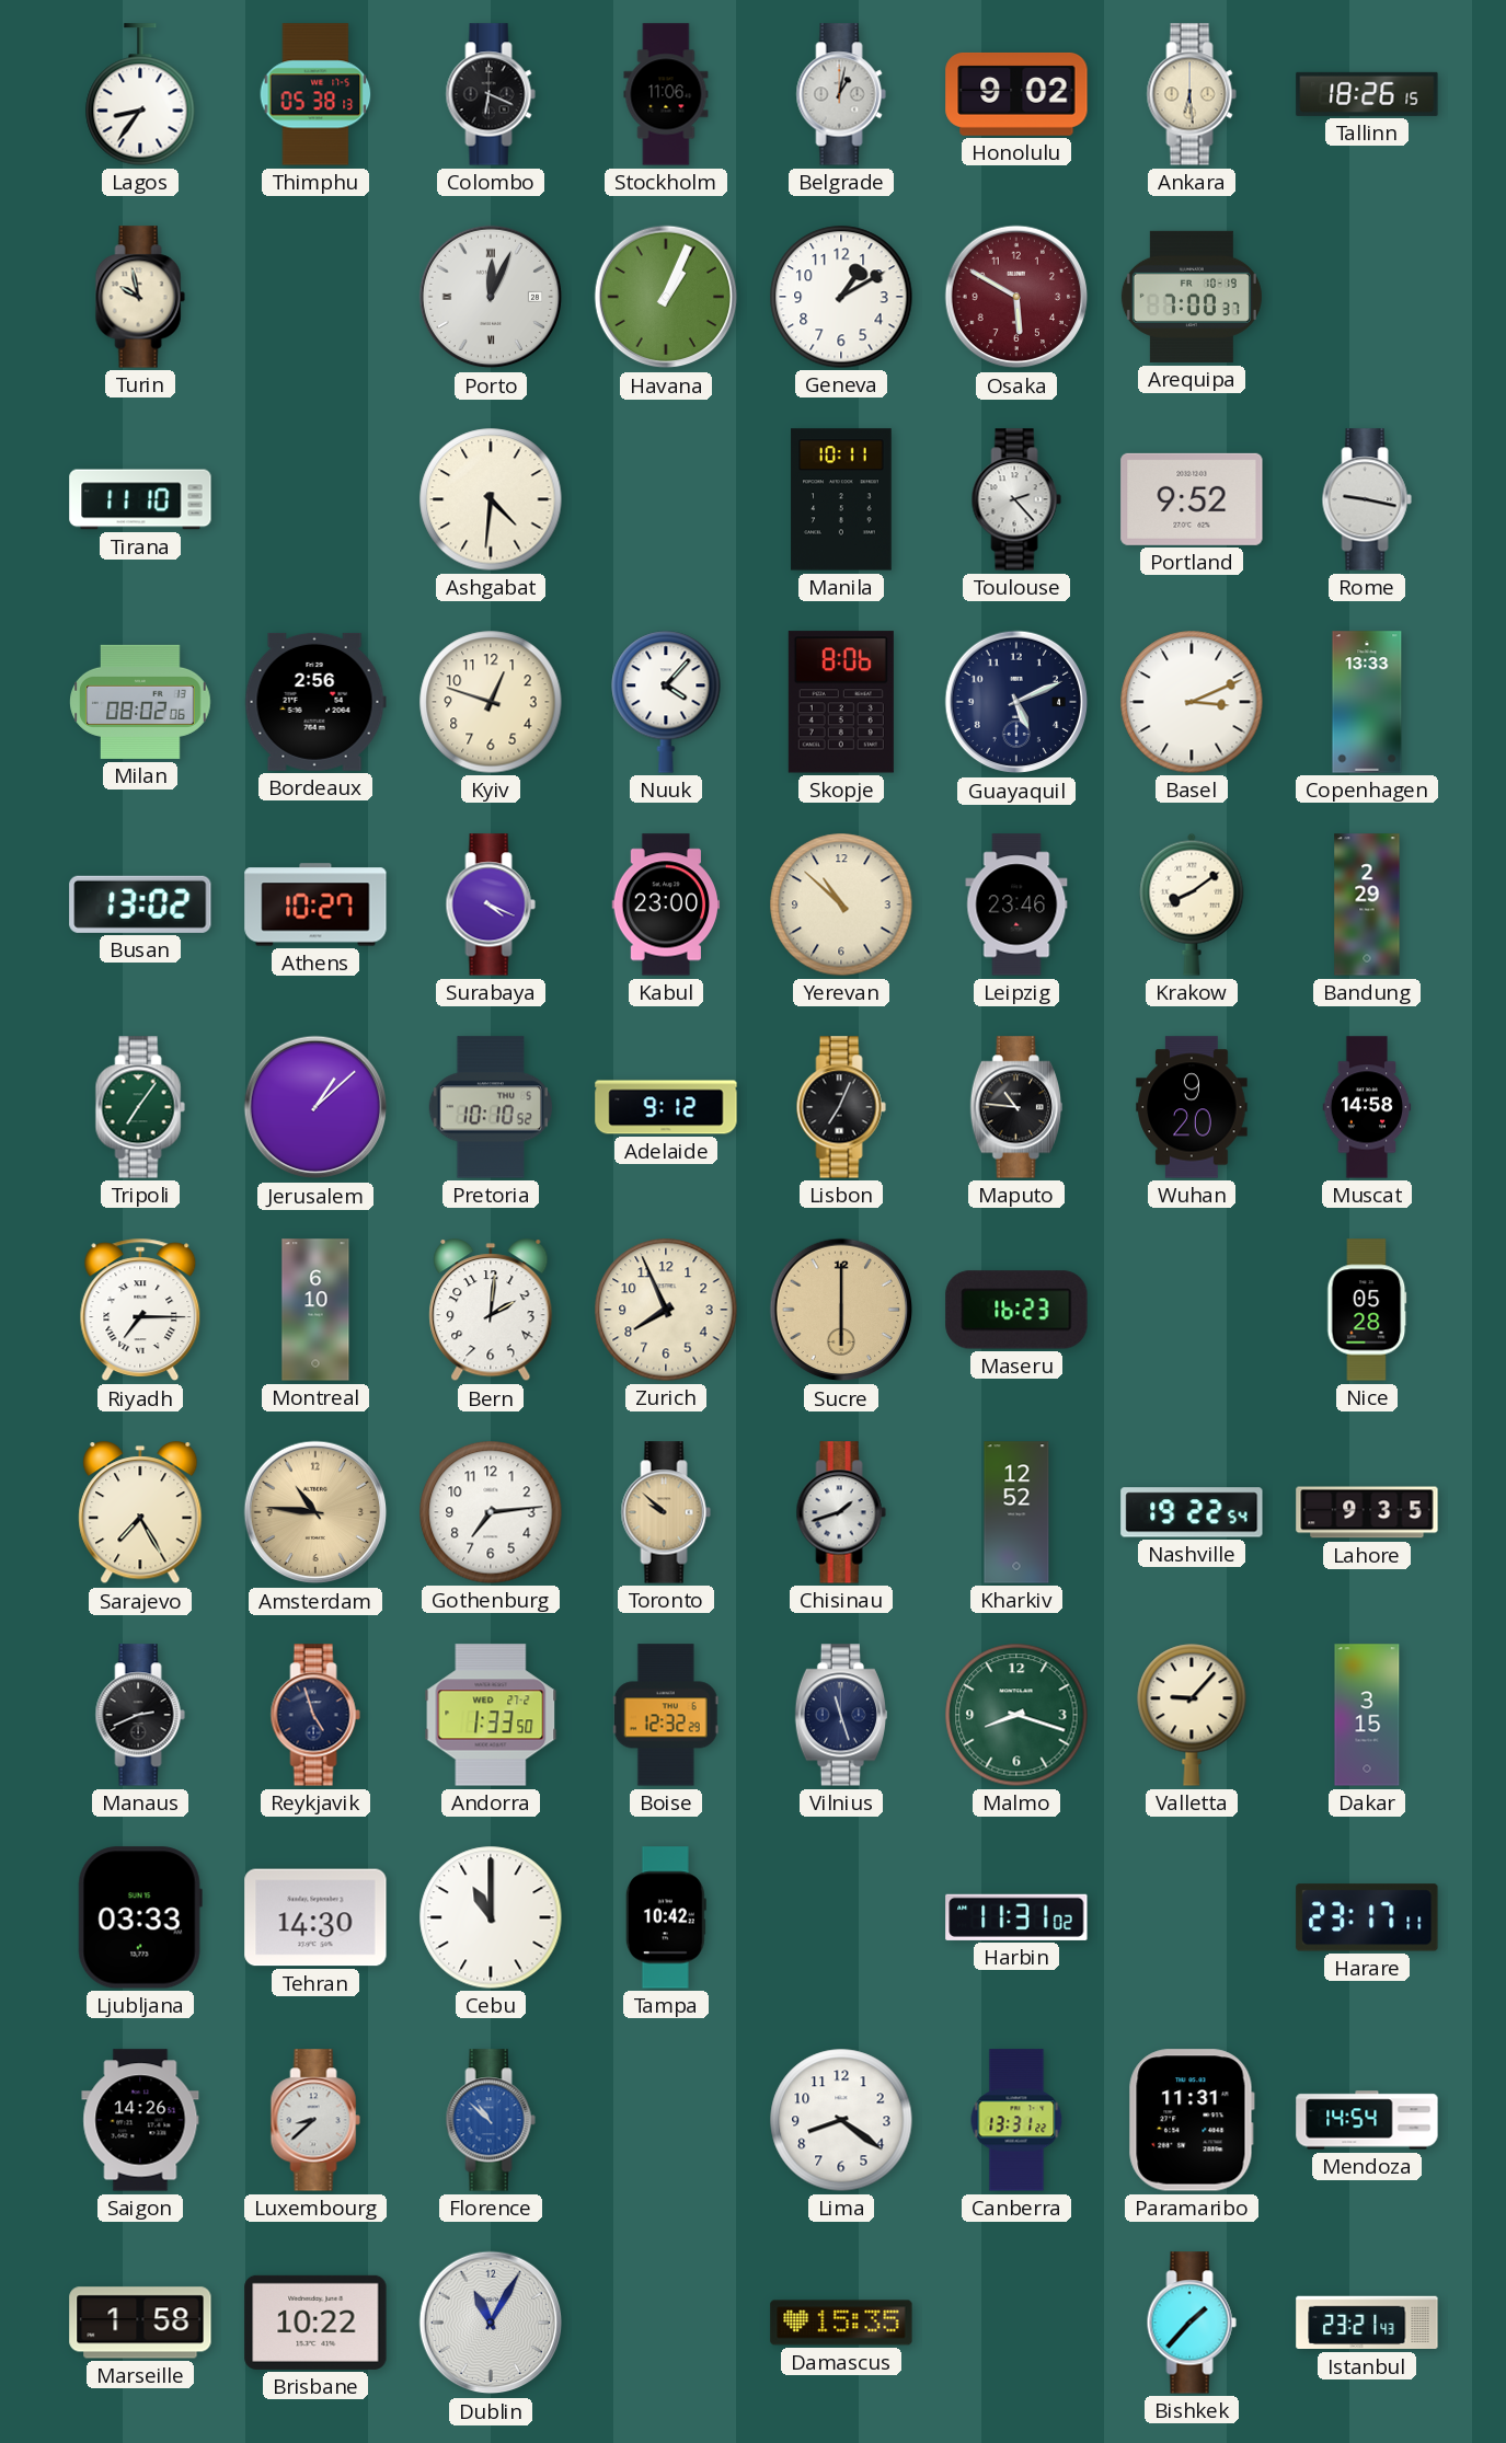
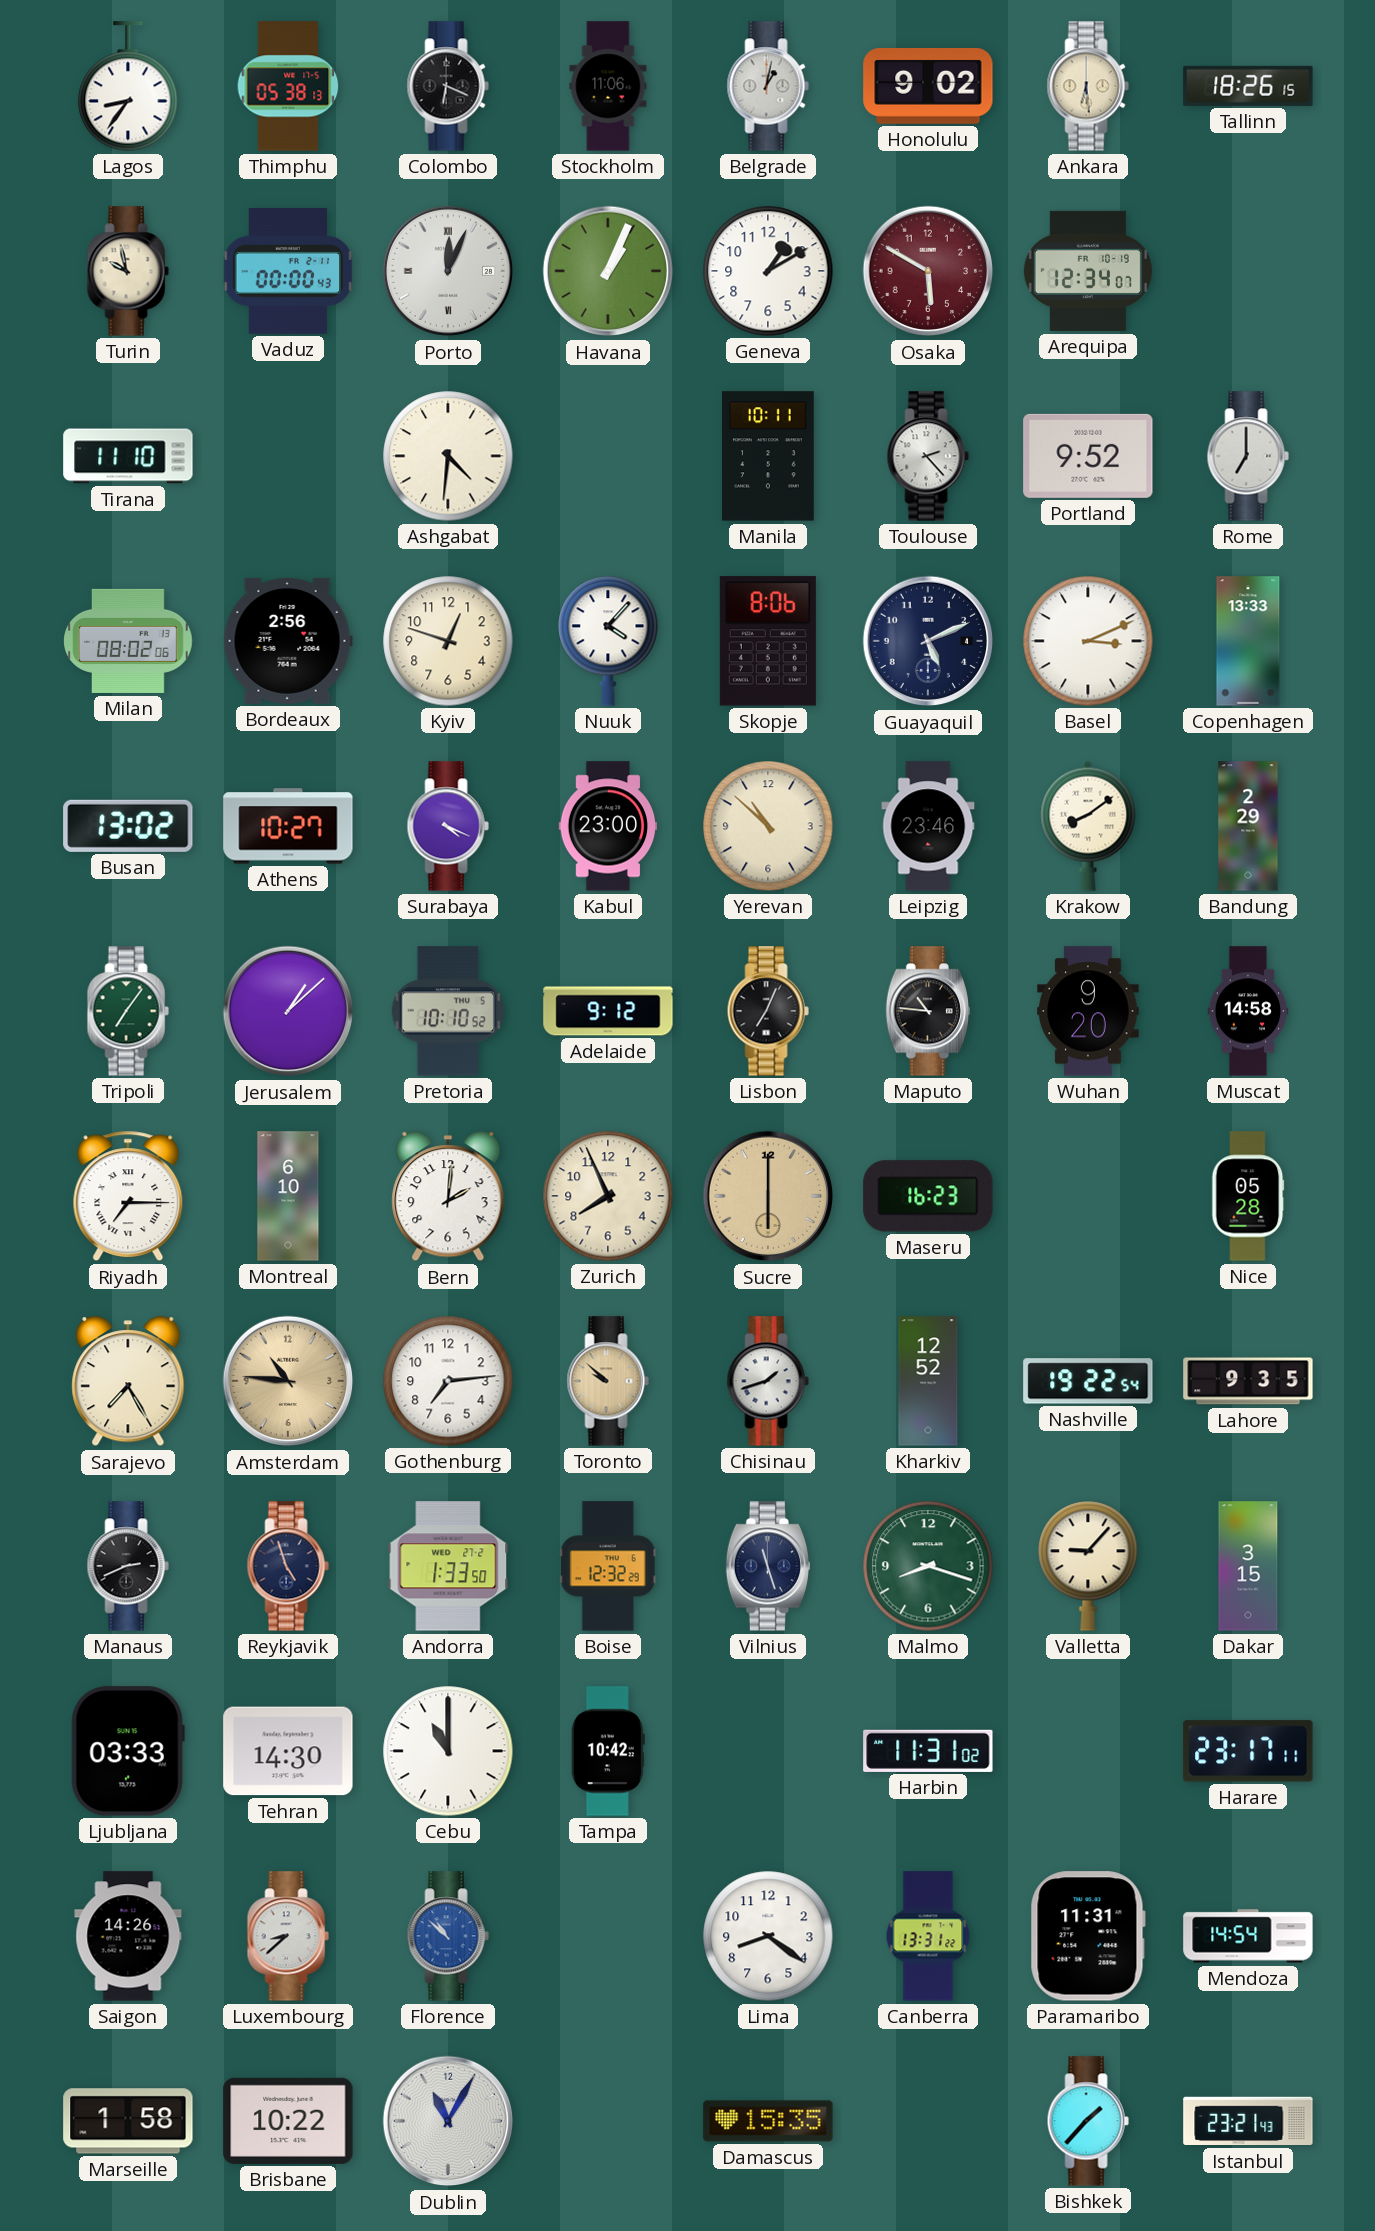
Vaduz: none -> 00:00 (288, 271)
Arequipa: 7:00 -> 12:34 (1088, 271)
Rome: 9:17 -> 7:00 (1248, 456)
